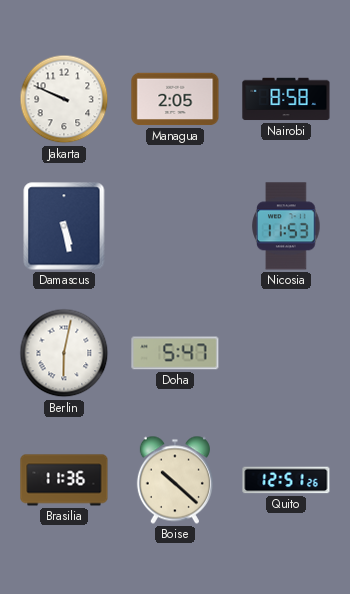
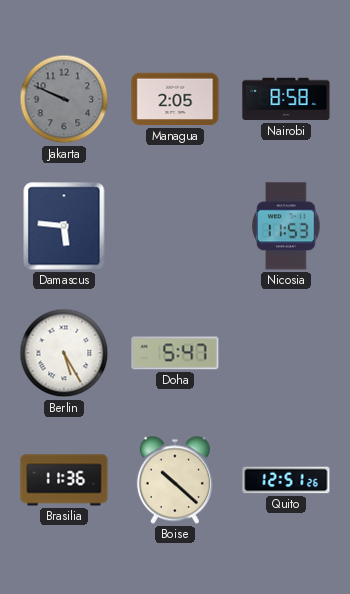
Jakarta dial: white -> grey (64, 99)
Damascus: 5:28 -> 5:46 (64, 226)
Berlin: 6:02 -> 5:25 (64, 353)
